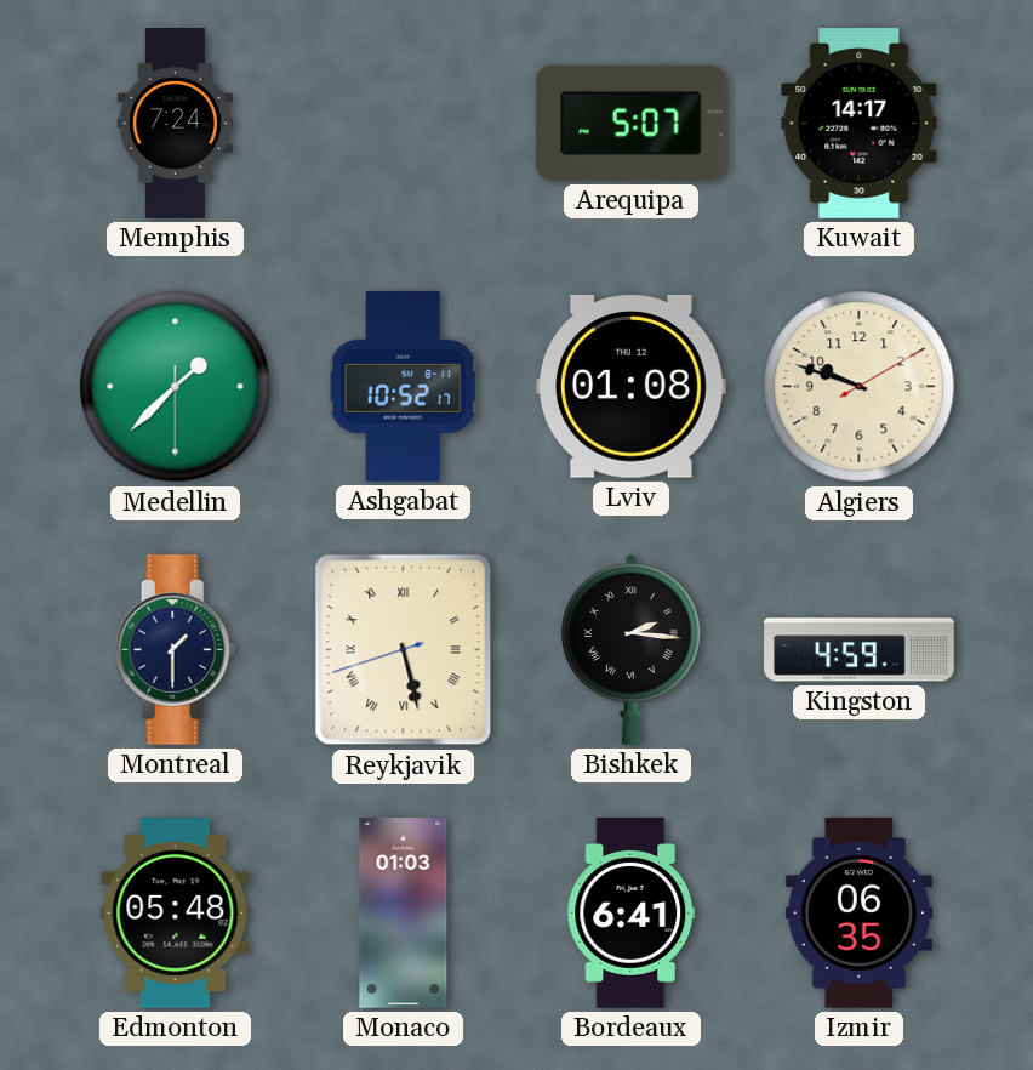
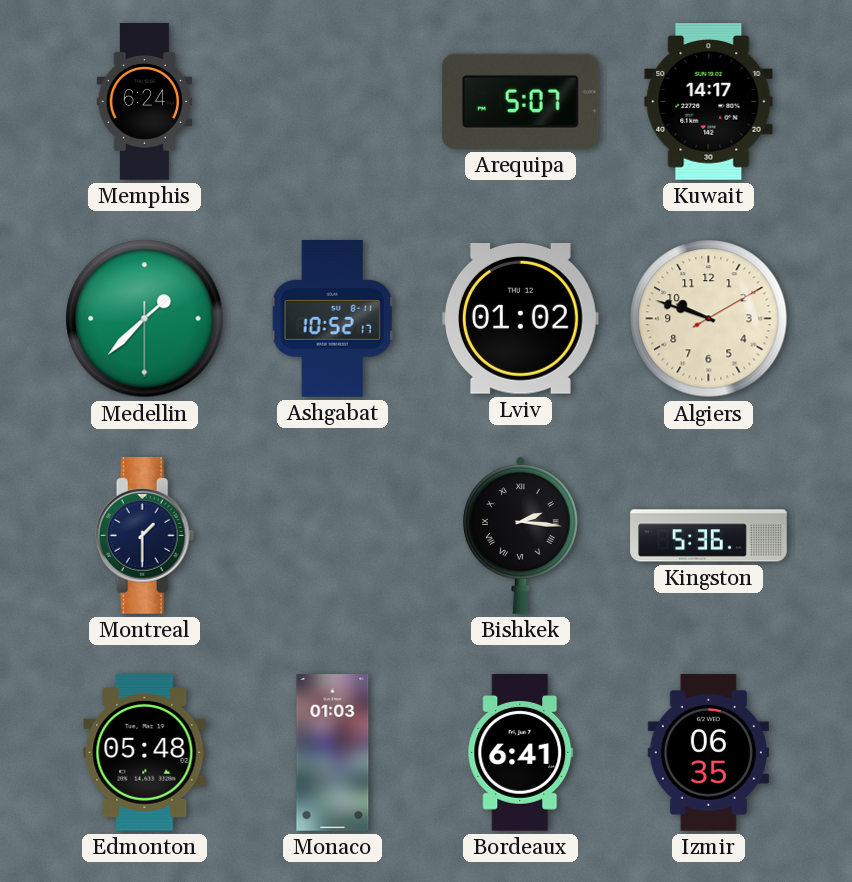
Memphis: 7:24 -> 6:24 (145, 102)
Lviv: 01:08 -> 01:02 (520, 319)
Reykjavik: 5:27 -> none (404, 650)
Kingston: 4:59 -> 5:36 (709, 536)
